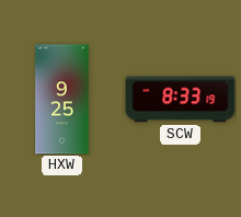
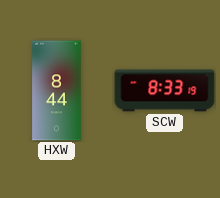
HXW: 9:25 -> 8:44 (57, 91)
